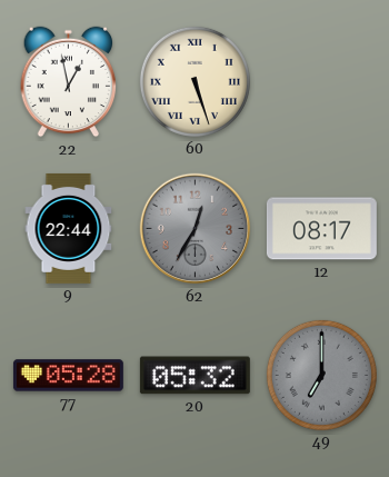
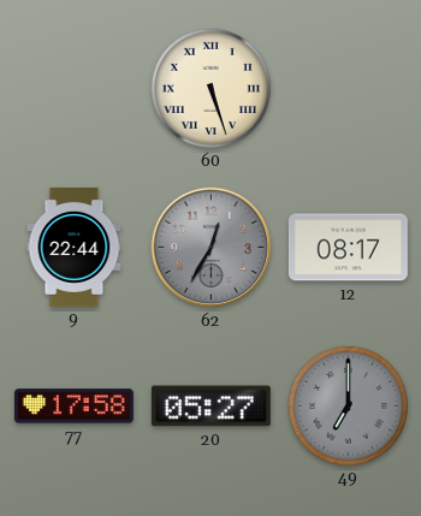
22: 12:58 -> none (69, 82)
77: 05:28 -> 17:58 (73, 407)
20: 05:32 -> 05:27 (210, 407)
